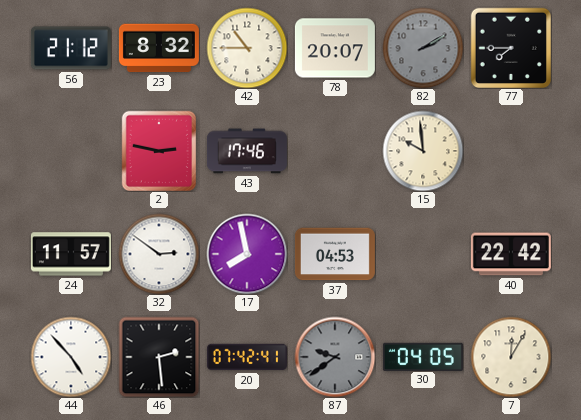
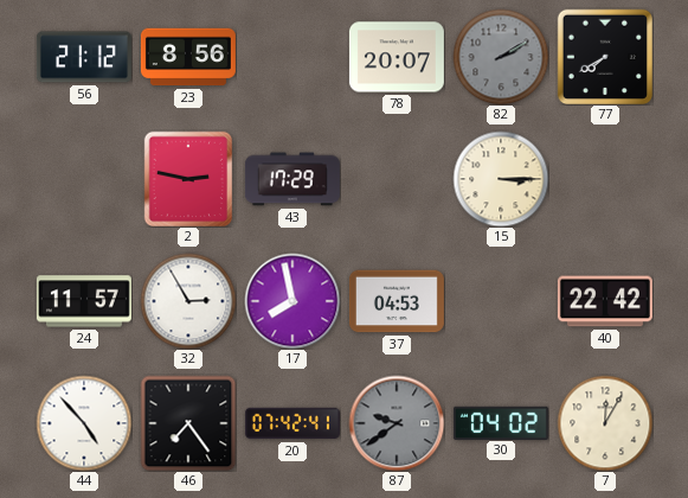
23: 8:32 -> 8:56 (188, 57)
42: 10:45 -> none (247, 48)
77: 7:45 -> 7:40 (604, 56)
43: 17:46 -> 17:29 (292, 179)
15: 9:59 -> 3:15 (501, 179)
32: 2:51 -> 2:55 (188, 301)
46: 2:29 -> 7:24 (188, 423)
30: 04:05 -> 04:02 (501, 422)
